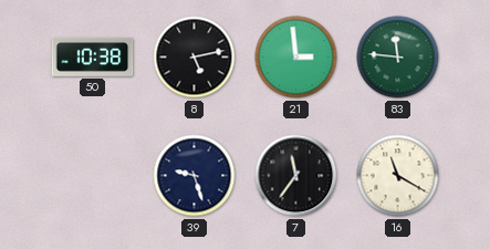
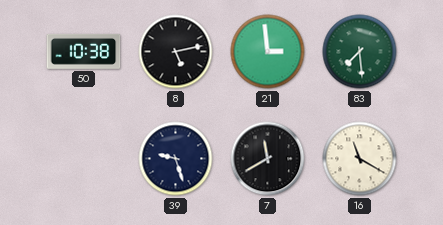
83: 11:46 -> 7:29 (360, 52)
7: 11:36 -> 11:40 (268, 159)
